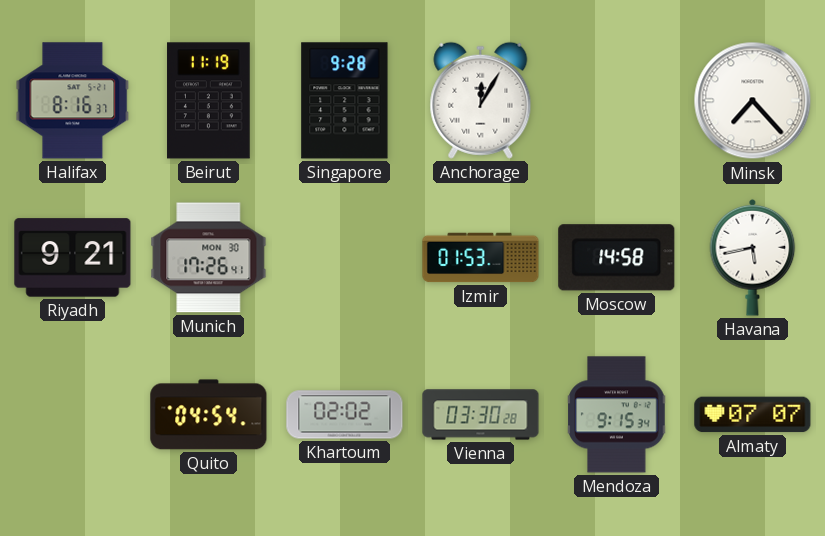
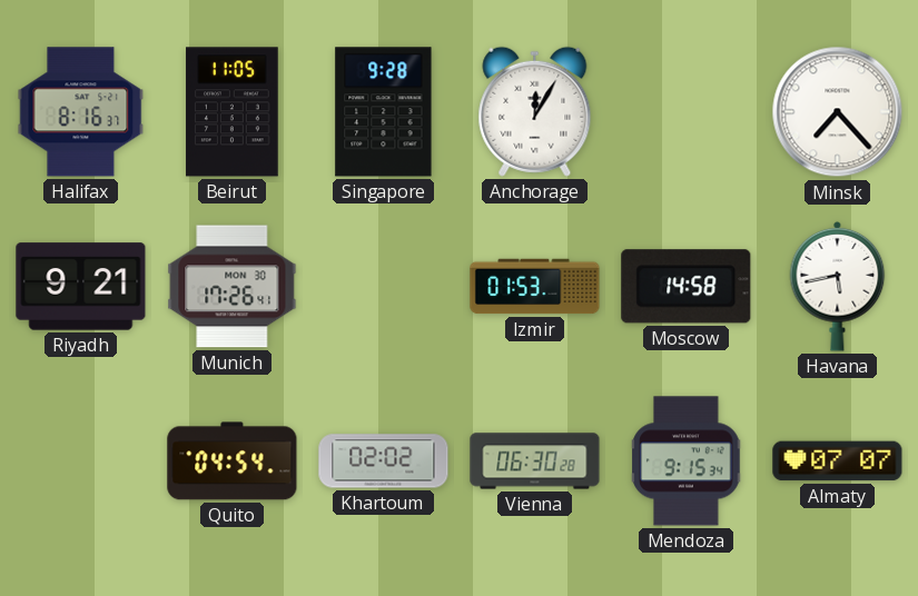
Beirut: 11:19 -> 11:05 (233, 112)
Vienna: 03:30 -> 06:30 (535, 461)
